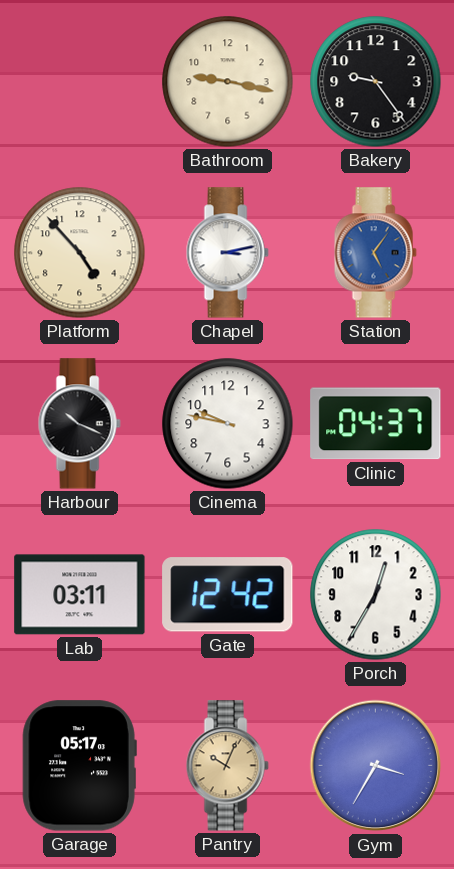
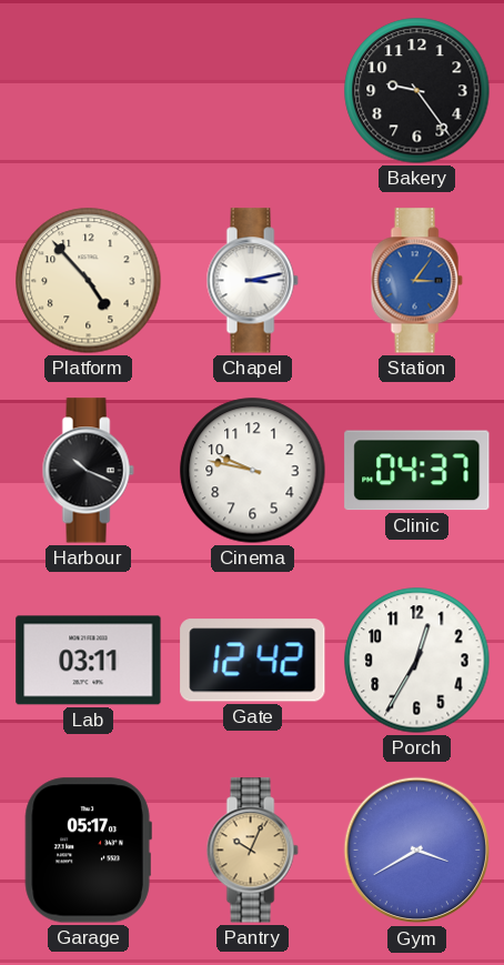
Bathroom: 9:17 -> none (228, 82)
Station: 5:06 -> 3:06 (416, 281)
Gym: 3:35 -> 3:40 (417, 851)
